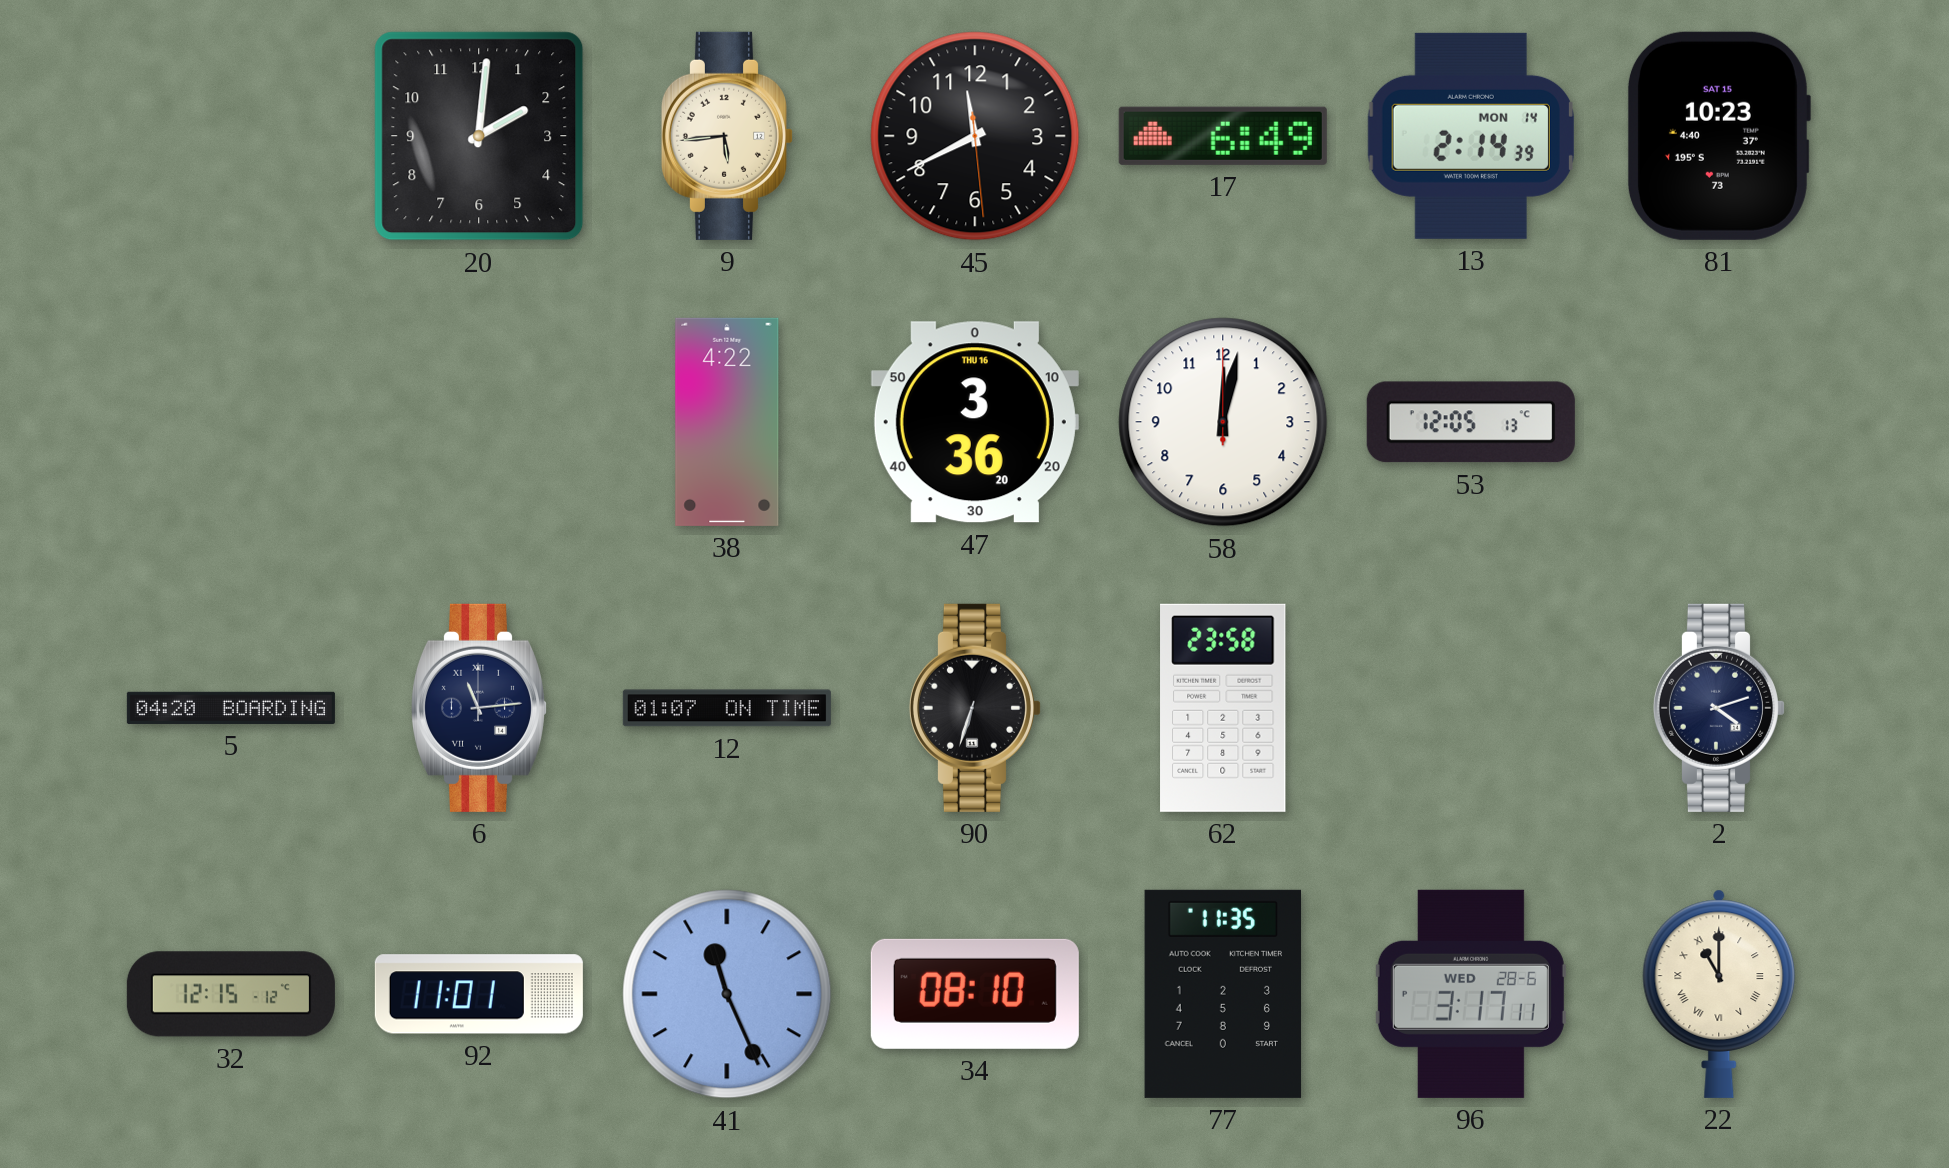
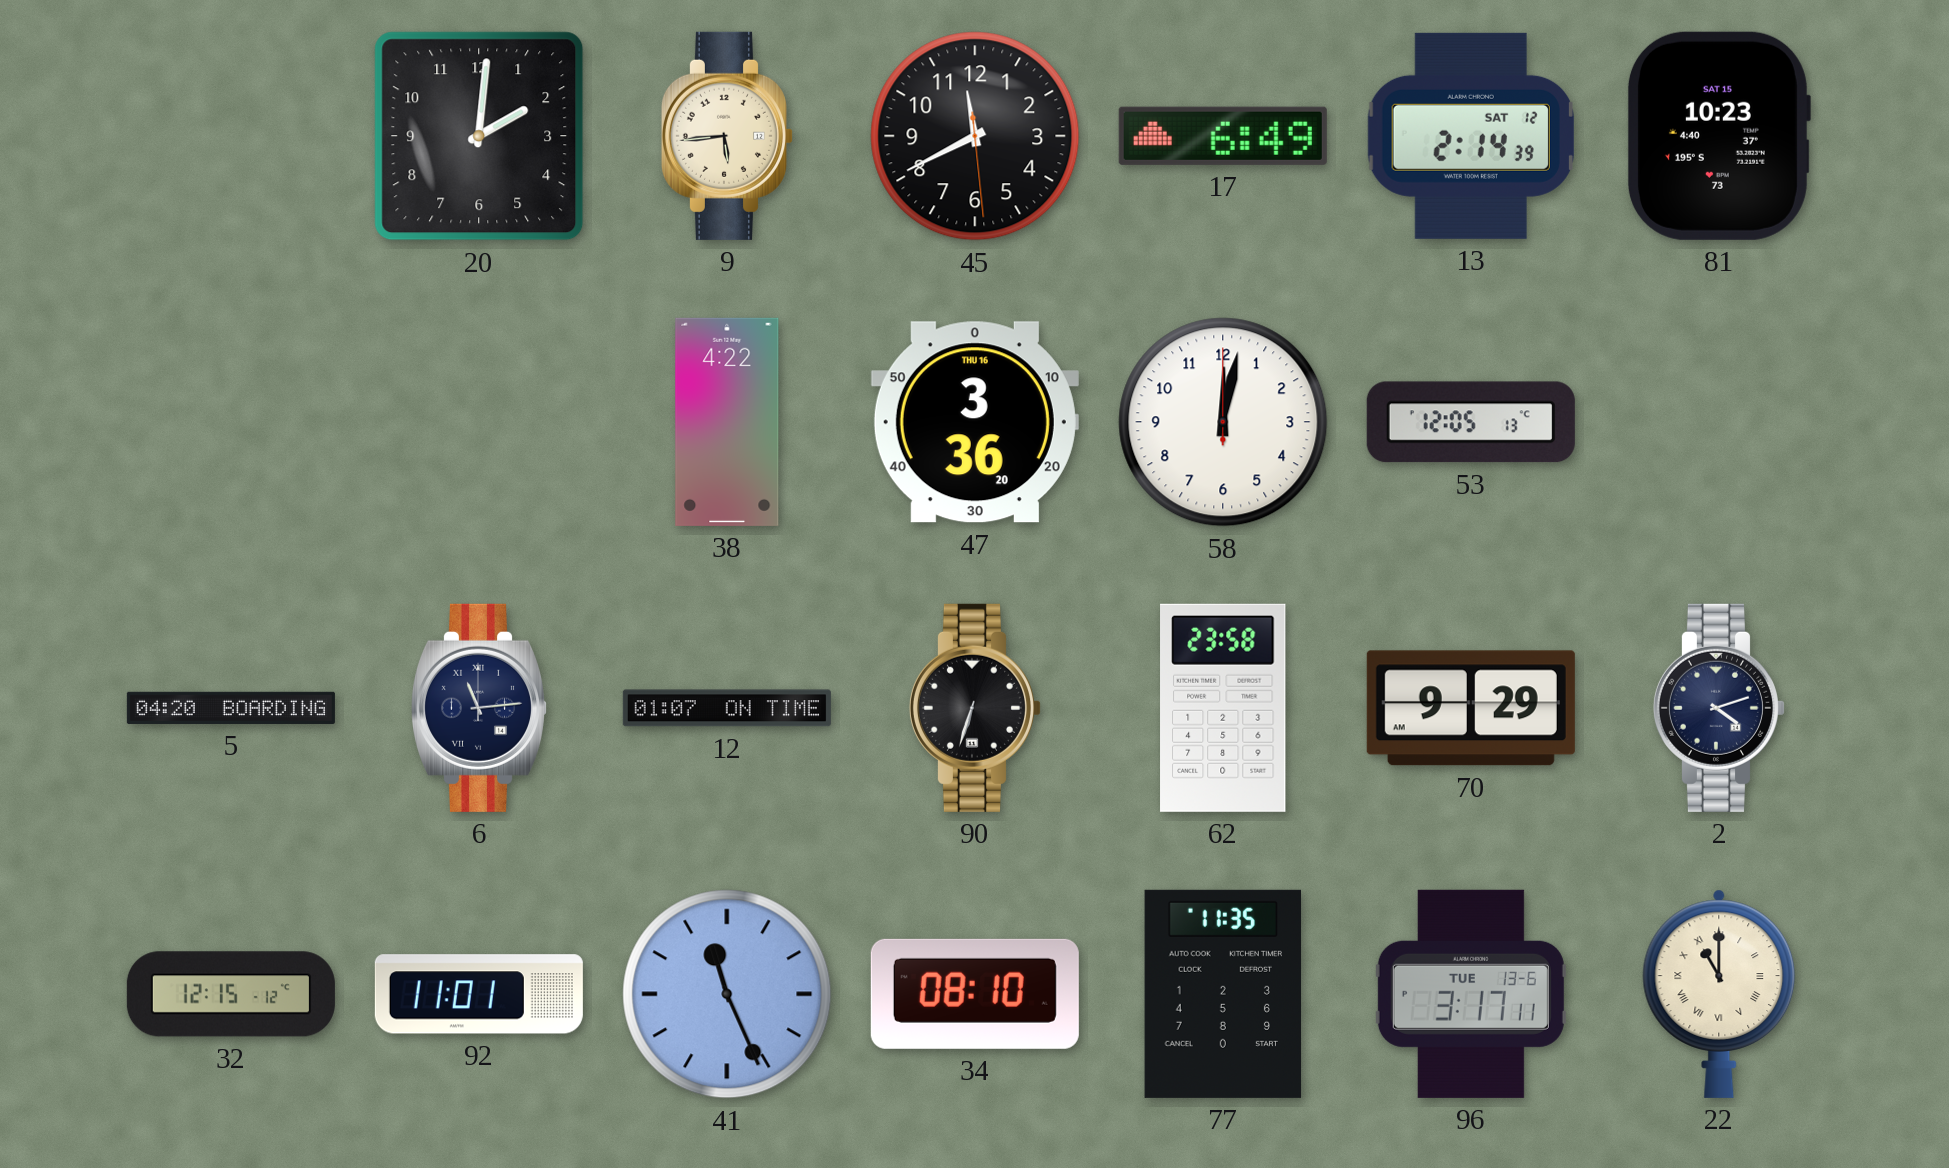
13 date: MON 14 -> SAT 12 (1471, 136)
70: none -> 9:29 (1471, 708)
96 date: WED 28-6 -> TUE 13-6 (1471, 994)
